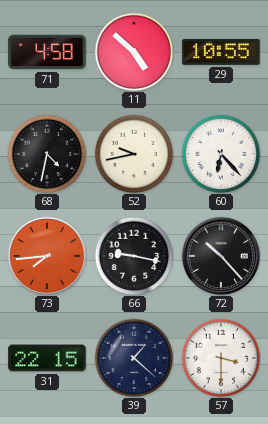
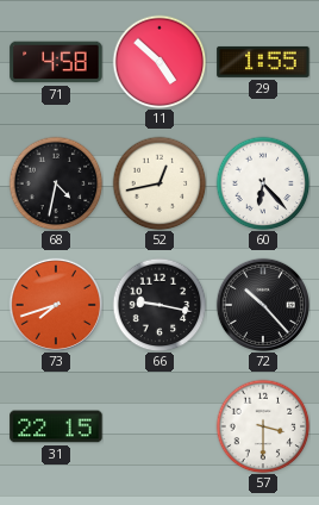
29: 10:55 -> 1:55 (263, 62)
52: 9:43 -> 12:43 (159, 183)
73: 7:44 -> 7:42 (55, 304)
39: 1:22 -> none (134, 358)
